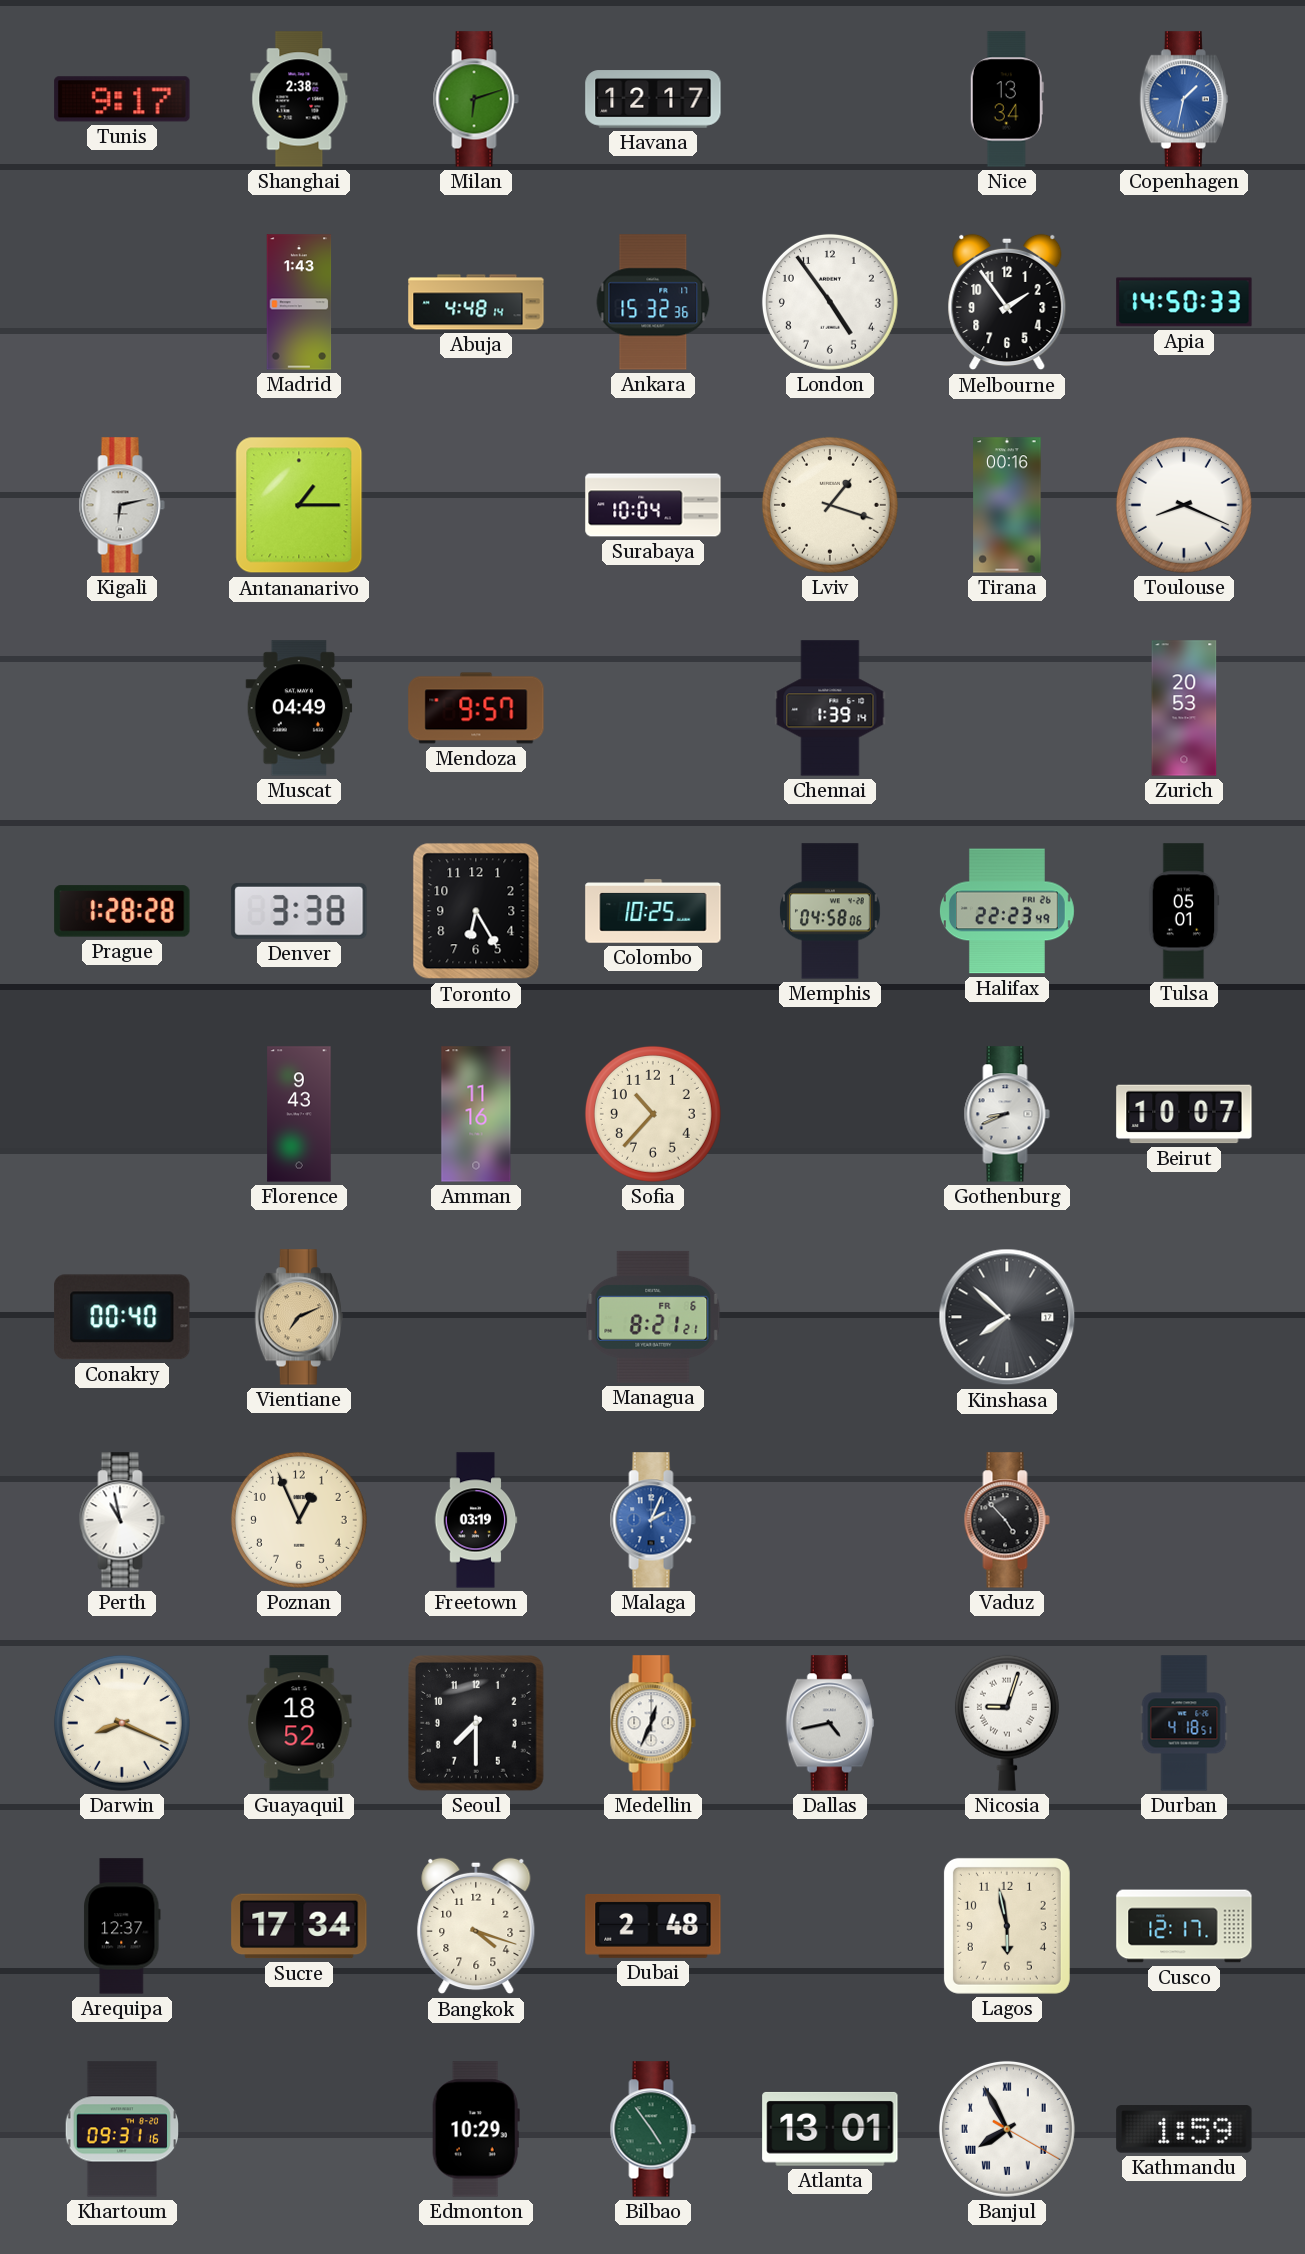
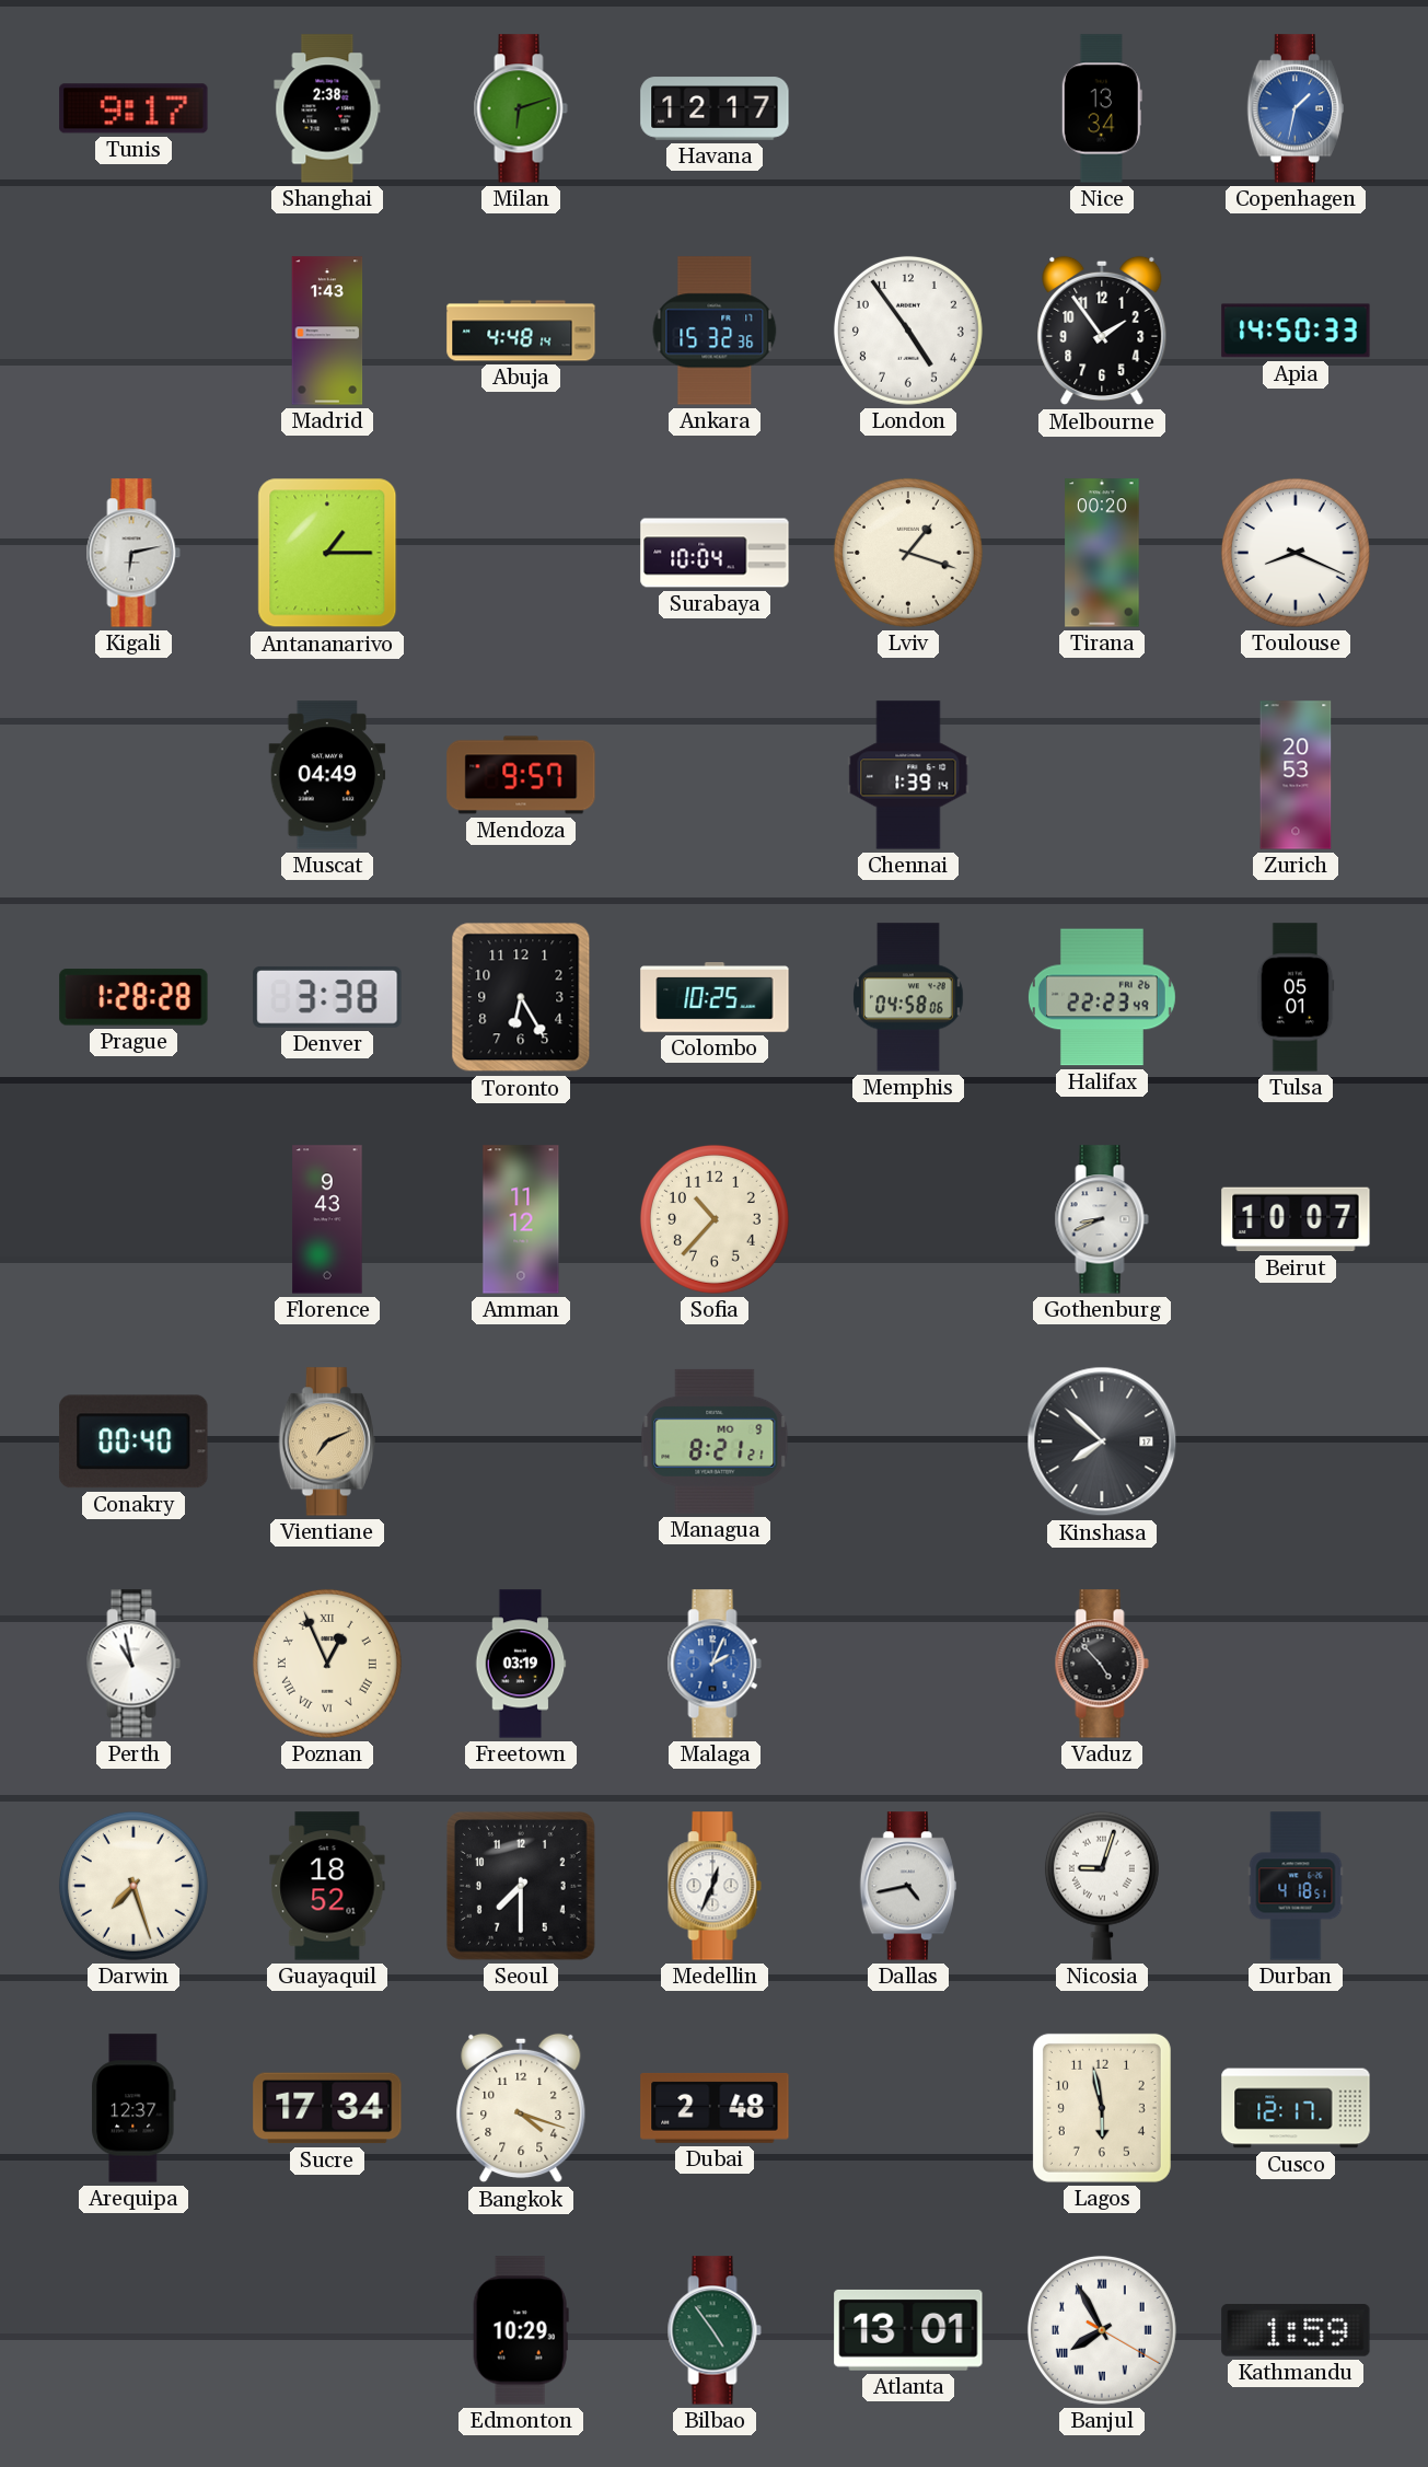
Tirana: 00:16 -> 00:20 (1102, 553)
Amman: 11:16 -> 11:12 (521, 1219)
Managua date: FR 6 -> MO 9 (715, 1441)
Poznan numerals: Arabic -> Roman (327, 1664)
Darwin: 8:19 -> 7:27 (133, 1886)
Khartoum: 09:31 -> none (121, 2129)
